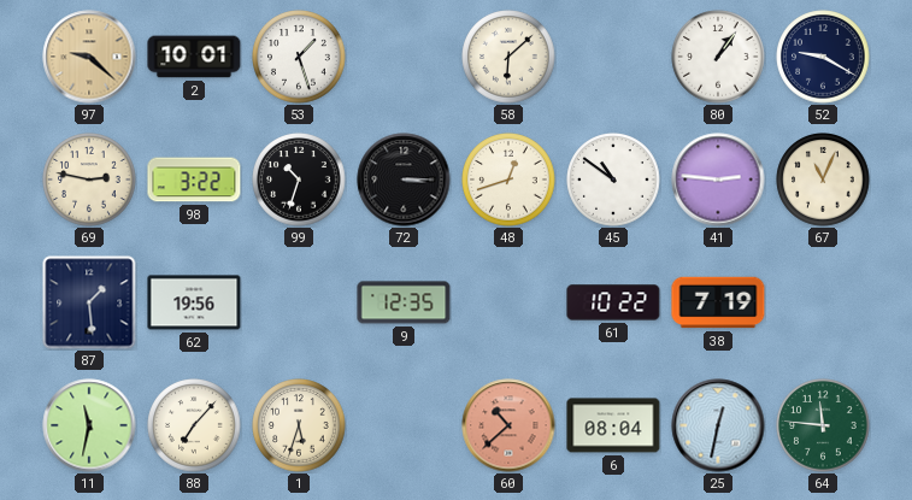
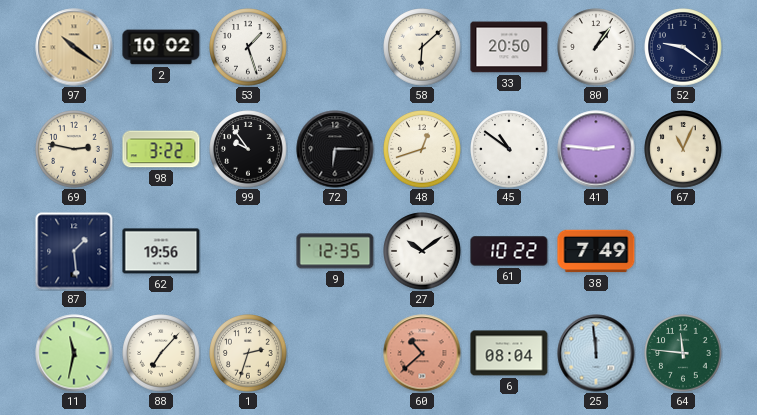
97: 9:22 -> 10:21 (74, 47)
2: 10:01 -> 10:02 (161, 47)
33: none -> 20:50 (509, 47)
52: 9:20 -> 9:21 (683, 47)
99: 10:33 -> 9:54 (248, 149)
72: 3:15 -> 6:15 (335, 149)
27: none -> 10:09 (422, 251)
38: 7:19 -> 7:49 (596, 251)
1: 5:33 -> 2:33 (248, 353)
25: 12:32 -> 11:59 (596, 353)
